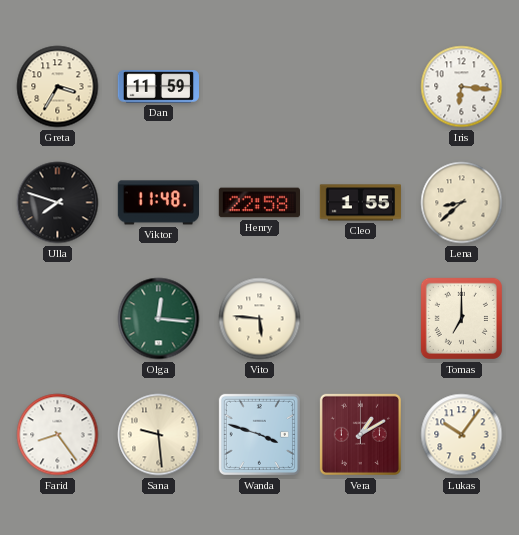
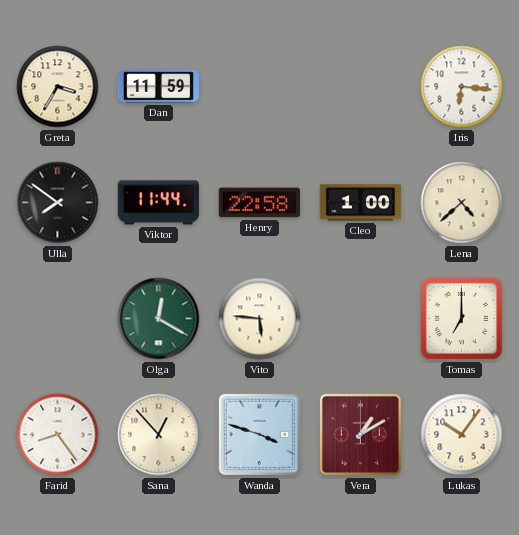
Ulla: 7:48 -> 7:51 (58, 203)
Viktor: 11:48 -> 11:44 (158, 203)
Cleo: 1:55 -> 1:00 (361, 203)
Lena: 8:38 -> 4:38 (462, 203)
Olga: 12:16 -> 12:20 (159, 319)
Sana: 9:29 -> 12:53 (159, 435)
